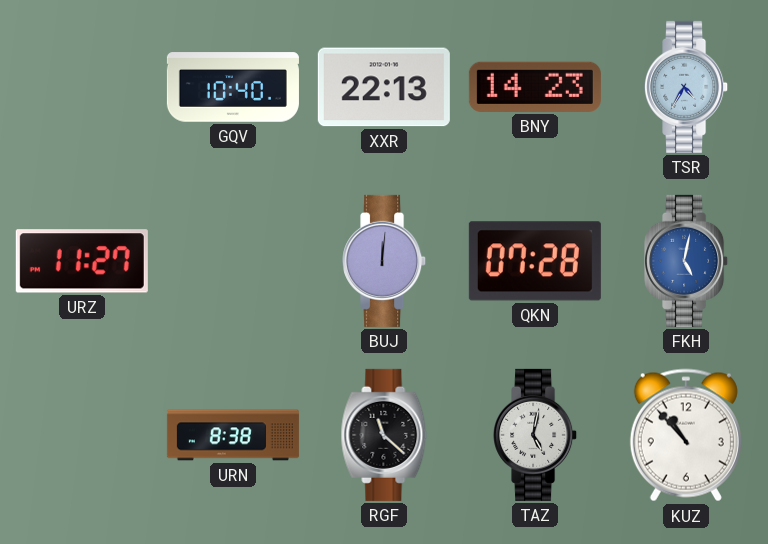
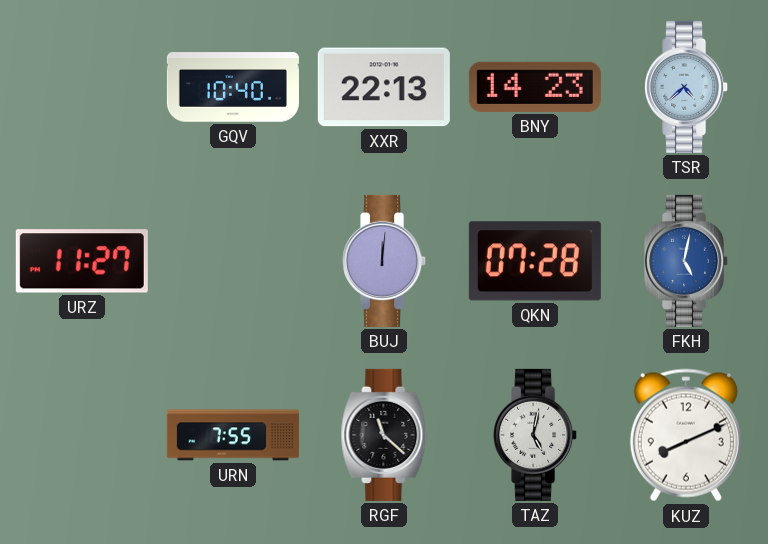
TSR: 4:35 -> 4:38 (687, 87)
URN: 8:38 -> 7:55 (233, 435)
KUZ: 10:53 -> 8:11 (686, 435)
